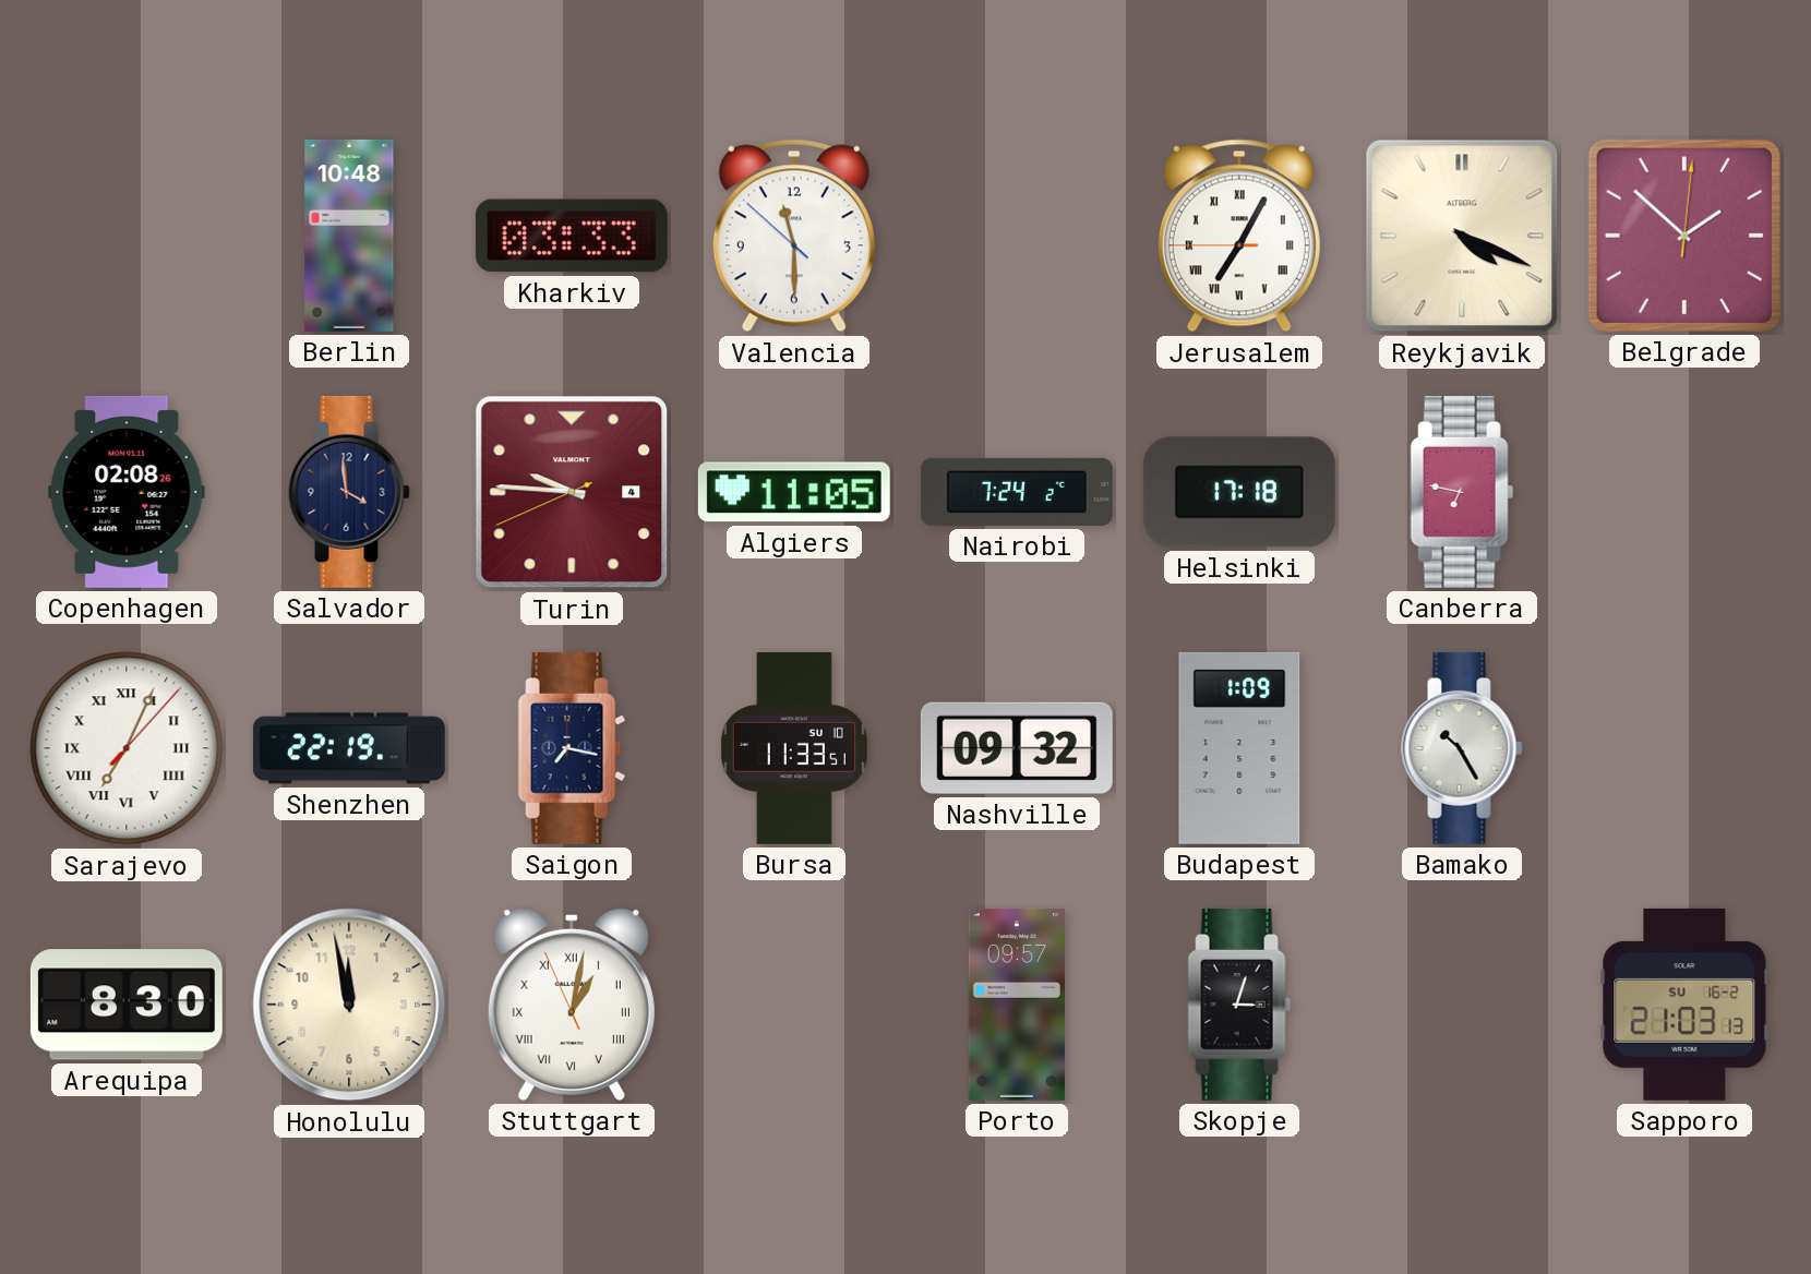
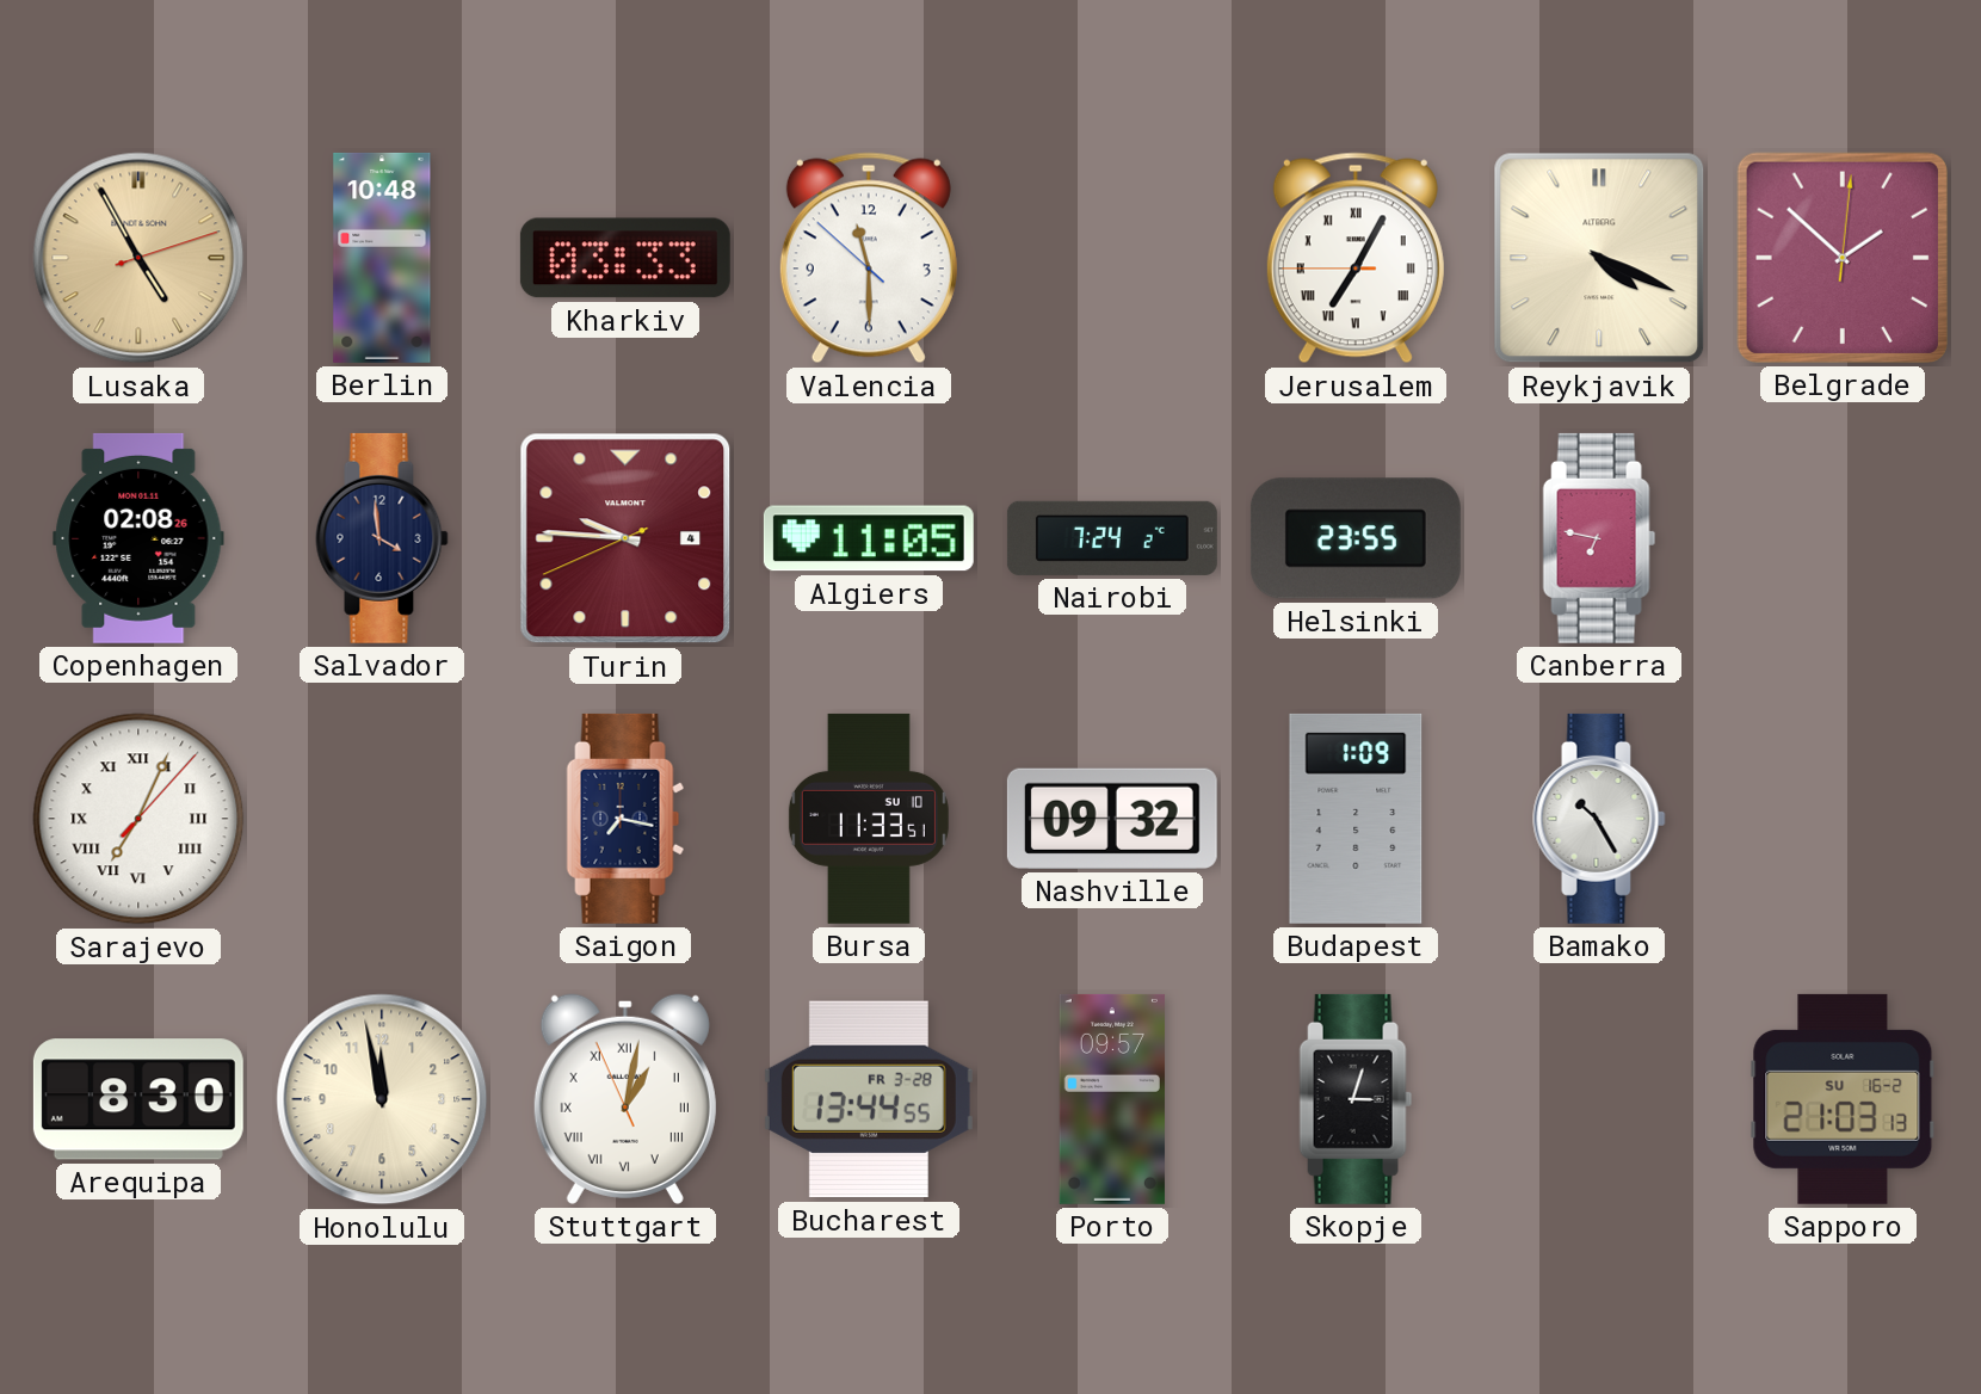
Lusaka: none -> 4:55 (138, 258)
Helsinki: 17:18 -> 23:55 (1356, 538)
Shenzhen: 22:19 -> none (349, 748)
Bucharest: none -> 13:44 (869, 1099)
